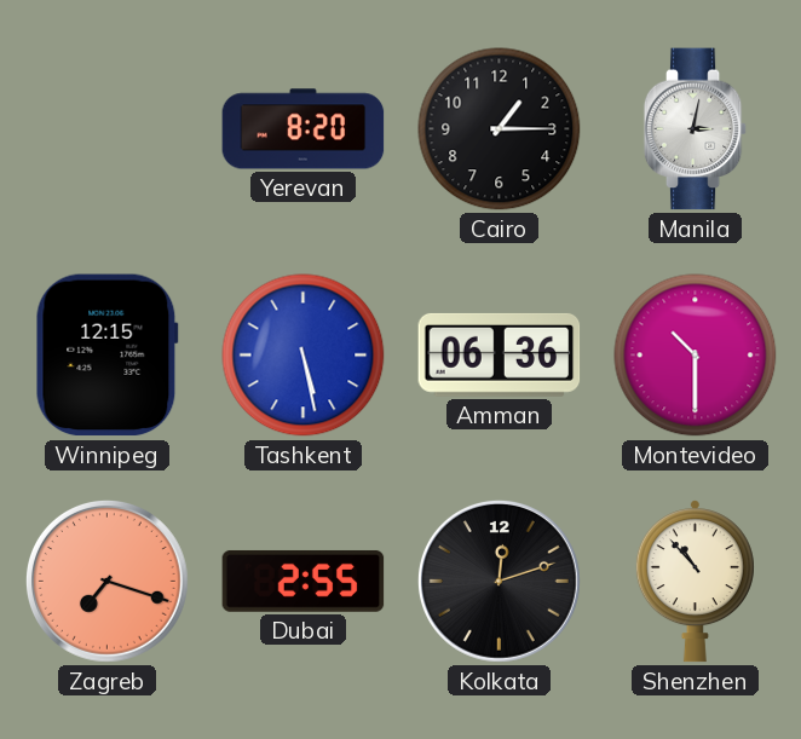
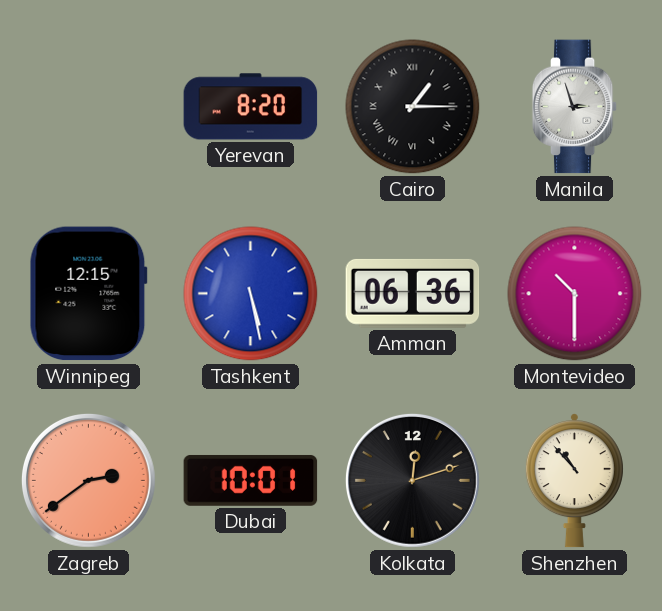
Cairo numerals: Arabic -> Roman (413, 107)
Manila: 3:02 -> 2:57 (575, 107)
Zagreb: 7:18 -> 2:39 (88, 480)
Dubai: 2:55 -> 10:01 (251, 480)
